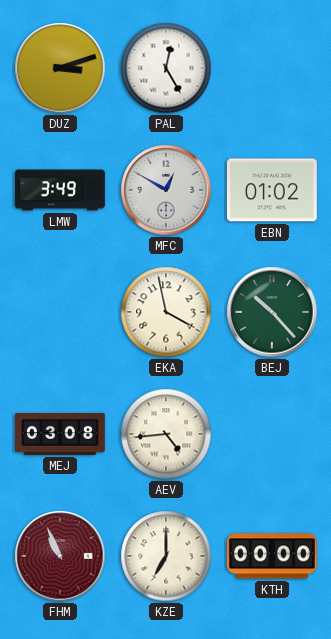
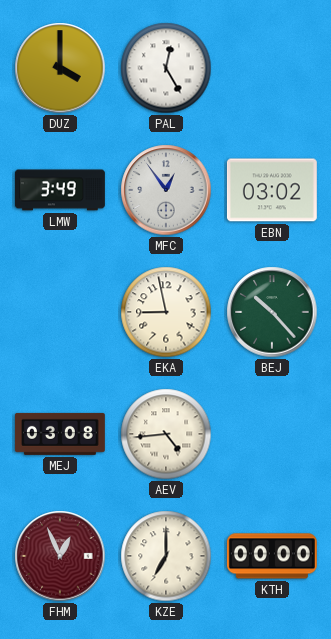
DUZ: 3:12 -> 4:00 (60, 68)
MFC: 12:50 -> 12:54 (166, 190)
EBN: 01:02 -> 03:02 (272, 190)
EKA: 3:58 -> 8:58 (166, 312)
FHM: 10:56 -> 12:56 (60, 556)
